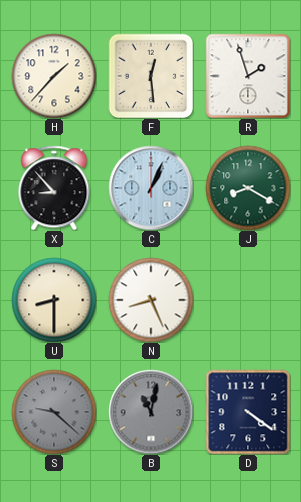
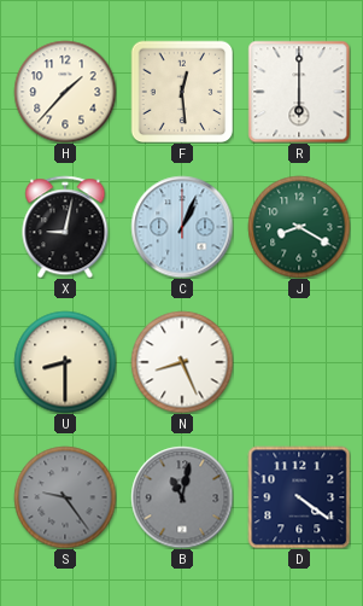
R: 1:57 -> 6:00 (299, 92)
X: 8:53 -> 9:02 (65, 227)
S: 9:22 -> 9:24 (65, 497)
